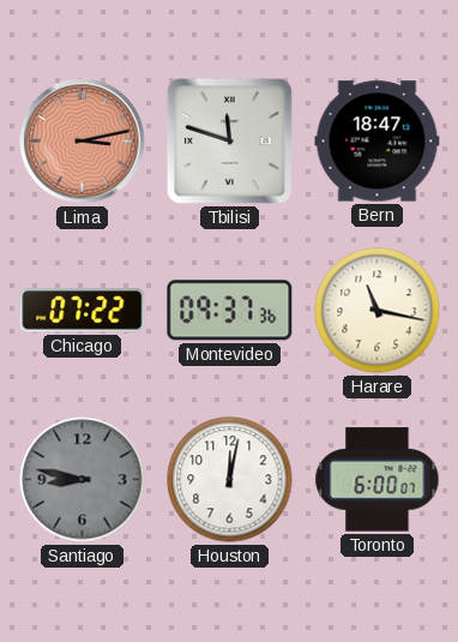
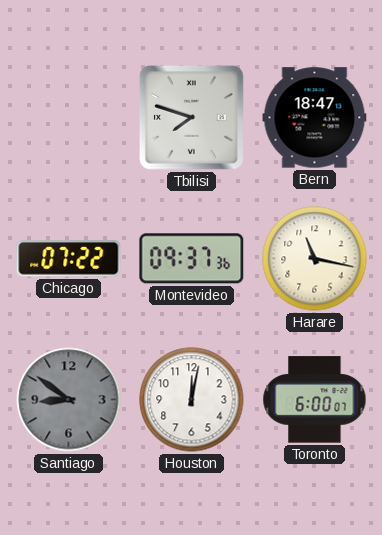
Lima: 3:13 -> none (83, 142)
Tbilisi: 11:48 -> 7:48 (192, 118)
Santiago: 8:47 -> 8:51 (69, 400)
